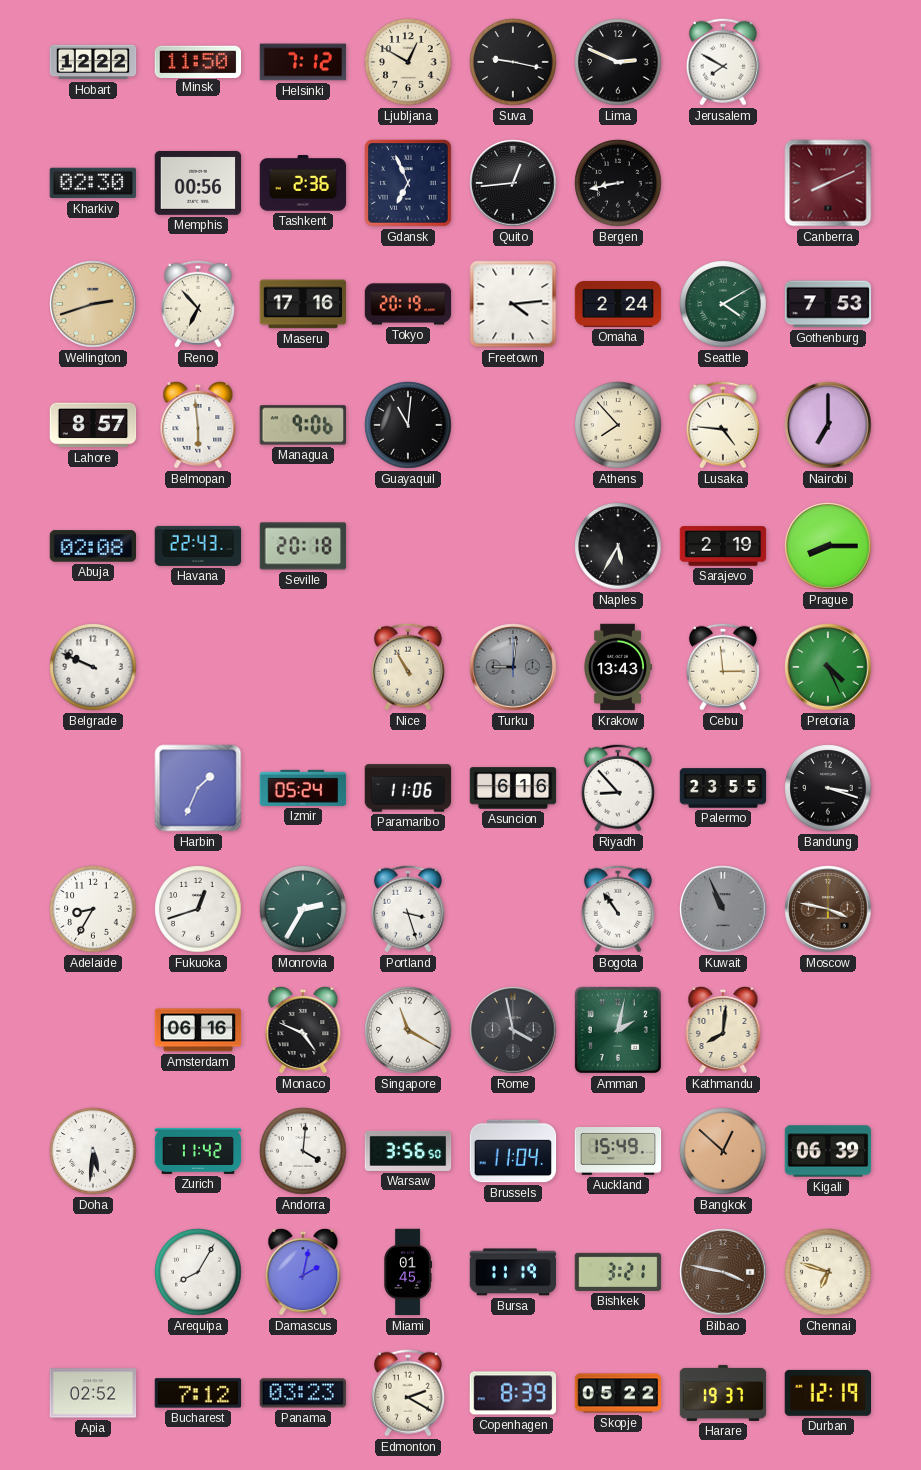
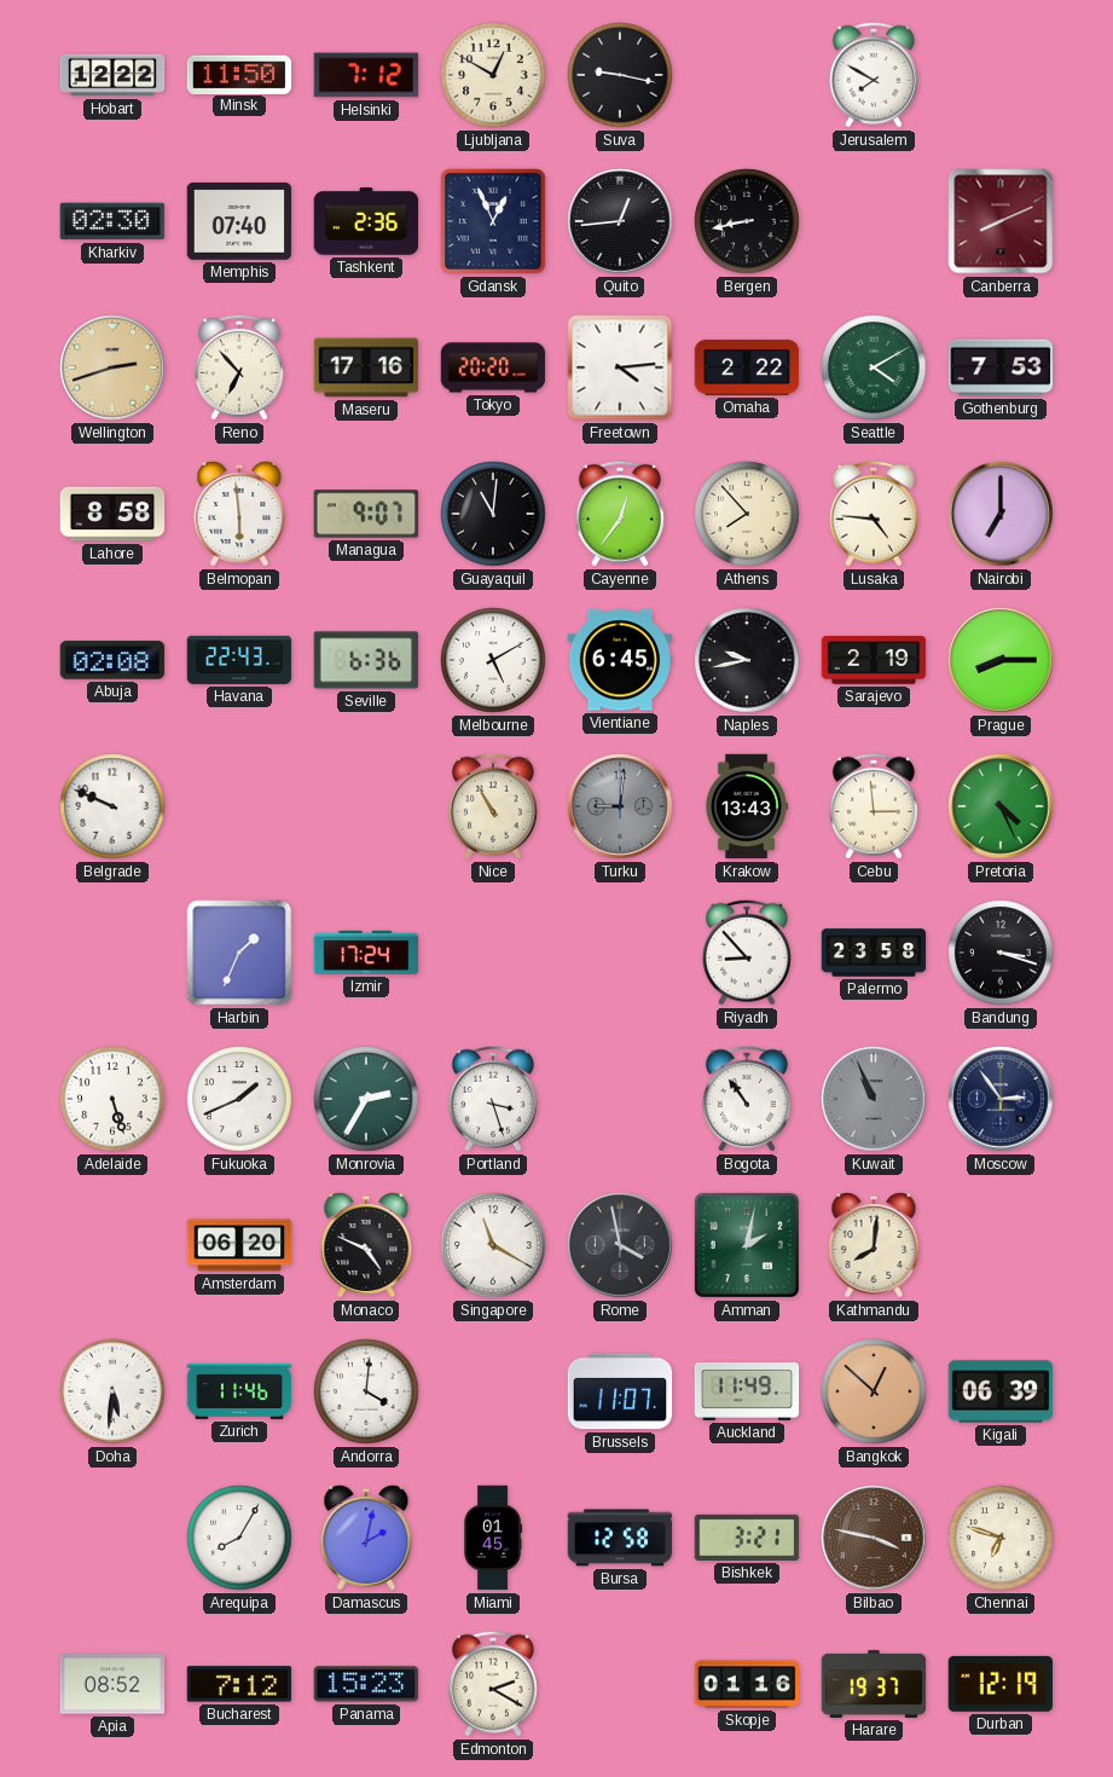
Lima: 2:49 -> none (618, 62)
Memphis: 00:56 -> 07:40 (239, 221)
Gdansk: 6:56 -> 12:56 (493, 221)
Tokyo: 20:19 -> 20:20 (493, 367)
Omaha: 2:24 -> 2:22 (747, 367)
Lahore: 8:57 -> 8:58 (112, 514)
Managua: 9:06 -> 9:07 (366, 514)
Cayenne: none -> 12:36 (620, 514)
Seville: 20:18 -> 6:36 (366, 660)
Melbourne: none -> 5:10 (493, 660)
Vientiane: none -> 6:45 (620, 660)
Naples: 5:35 -> 9:43 (747, 660)
Izmir: 05:24 -> 17:24 (366, 953)
Paramaribo: 11:06 -> none (408, 788)
Asuncion: 6:16 -> none (513, 788)
Palermo: 23:55 -> 23:58 (874, 953)
Adelaide: 8:35 -> 5:27 (112, 1099)
Fukuoka: 12:42 -> 1:41 (239, 1099)
Moscow: 3:47 -> 2:54 (1001, 1099)
Moscow dial: brown -> navy (1001, 1099)
Amsterdam: 06:16 -> 06:20 (239, 1245)
Zurich: 11:42 -> 11:46 (239, 1391)
Warsaw: 3:56 -> none (408, 1151)
Brussels: 11:04 -> 11:07 (620, 1391)
Auckland: 15:49 -> 11:49 (747, 1393)
Bursa: 11:19 -> 12:58 (620, 1538)
Apia: 02:52 -> 08:52 (112, 1684)
Panama: 03:23 -> 15:23 (366, 1684)
Copenhagen: 8:39 -> none (513, 1393)
Skopje: 05:22 -> 01:16 (747, 1684)
